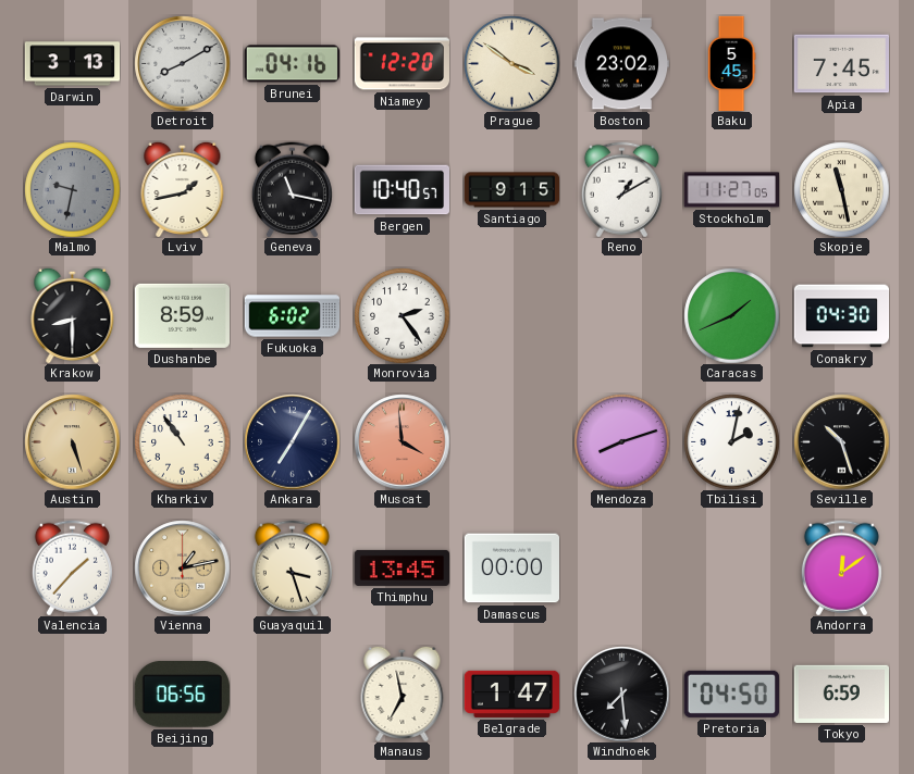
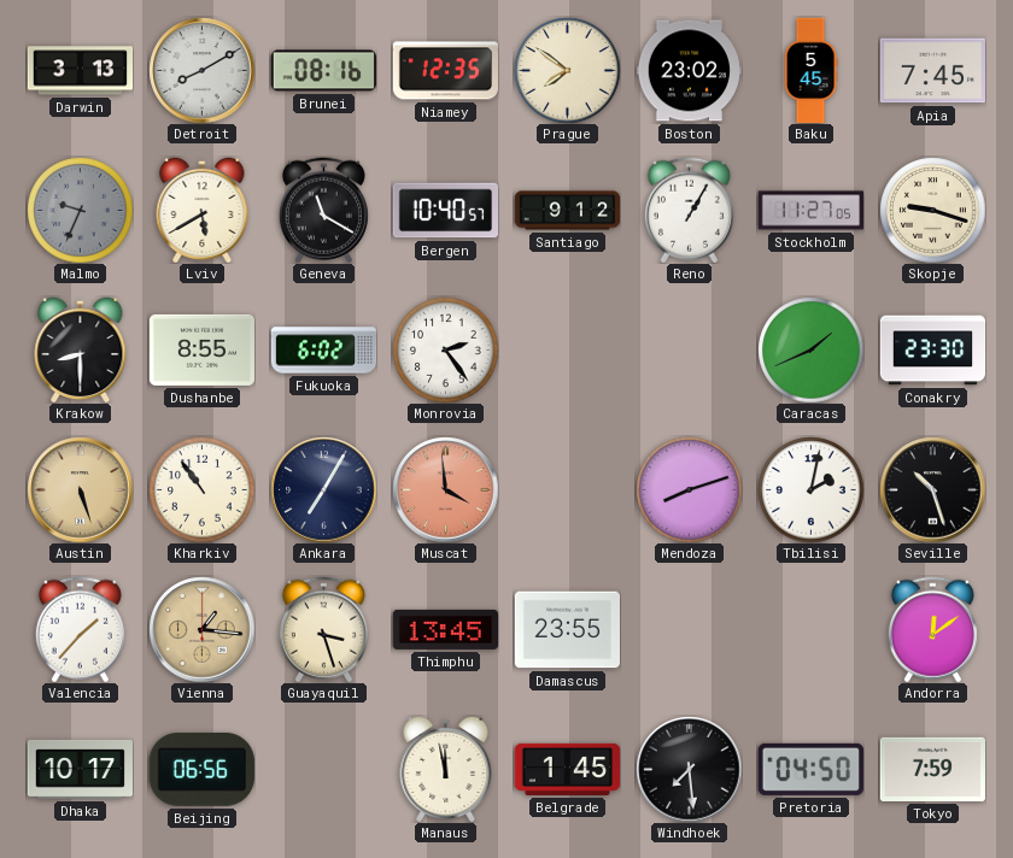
Brunei: 04:16 -> 08:16 (323, 71)
Niamey: 12:20 -> 12:35 (445, 71)
Prague: 3:51 -> 7:51 (567, 70)
Malmo: 9:32 -> 9:34 (80, 210)
Lviv: 1:43 -> 5:40 (203, 210)
Geneva: 11:17 -> 11:20 (323, 210)
Santiago: 9:15 -> 9:12 (567, 211)
Reno: 1:10 -> 1:05 (689, 210)
Skopje: 11:28 -> 9:18 (932, 210)
Dushanbe: 8:59 -> 8:55 (201, 349)
Conakry: 04:30 -> 23:30 (932, 351)
Vienna: 1:13 -> 1:16 (201, 629)
Damascus: 00:00 -> 23:55 (567, 630)
Dhaka: none -> 10:17 (80, 769)
Manaus: 6:58 -> 11:58 (446, 769)
Belgrade: 1:47 -> 1:45 (567, 769)
Tokyo: 6:59 -> 7:59 (932, 769)
